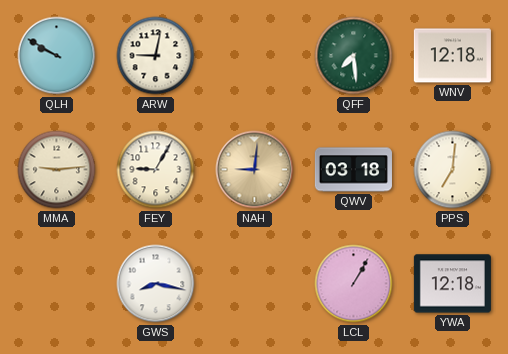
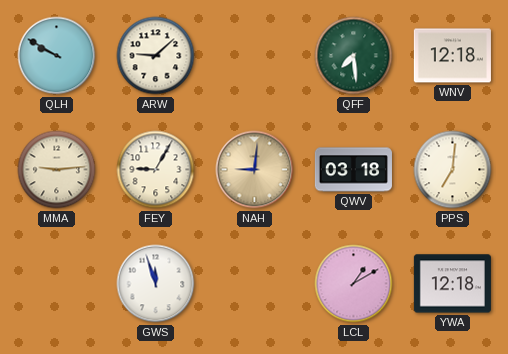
ARW: 9:02 -> 9:08 (156, 56)
GWS: 8:17 -> 11:57 (156, 284)
LCL: 1:05 -> 1:10 (354, 284)
